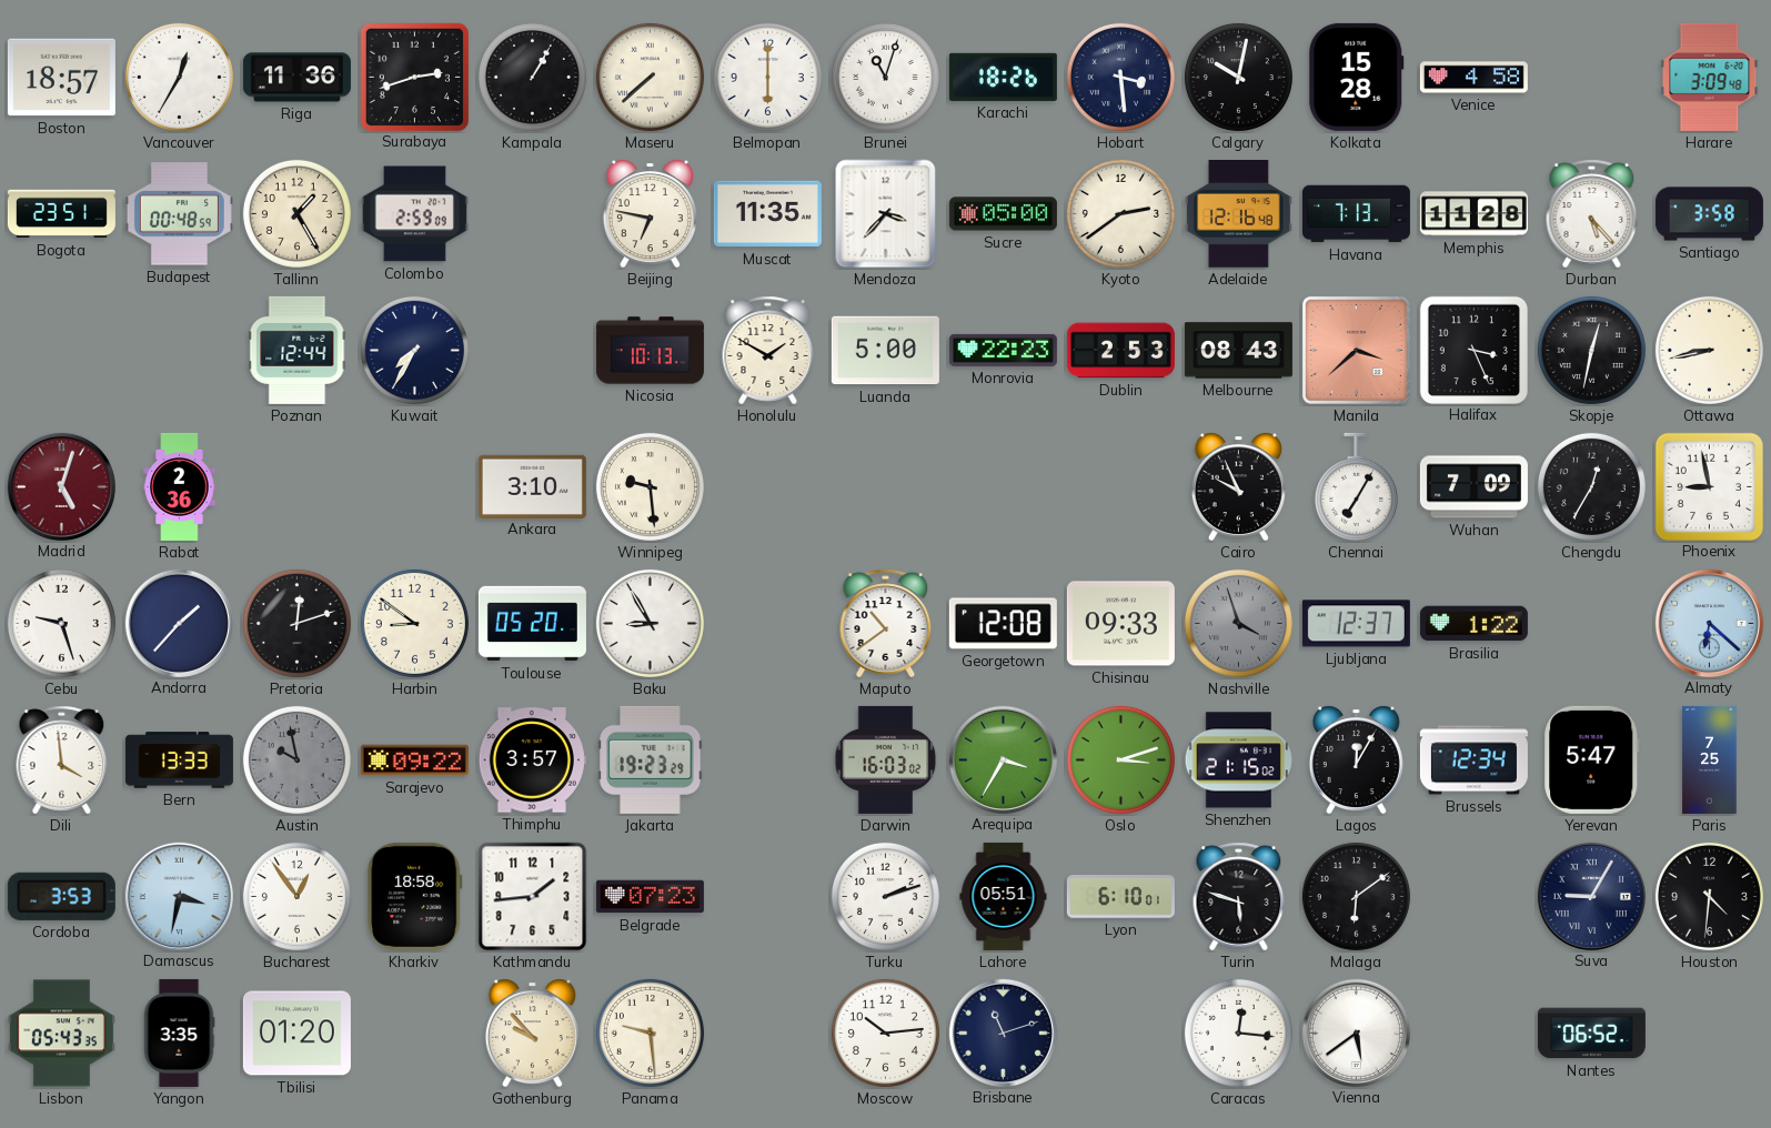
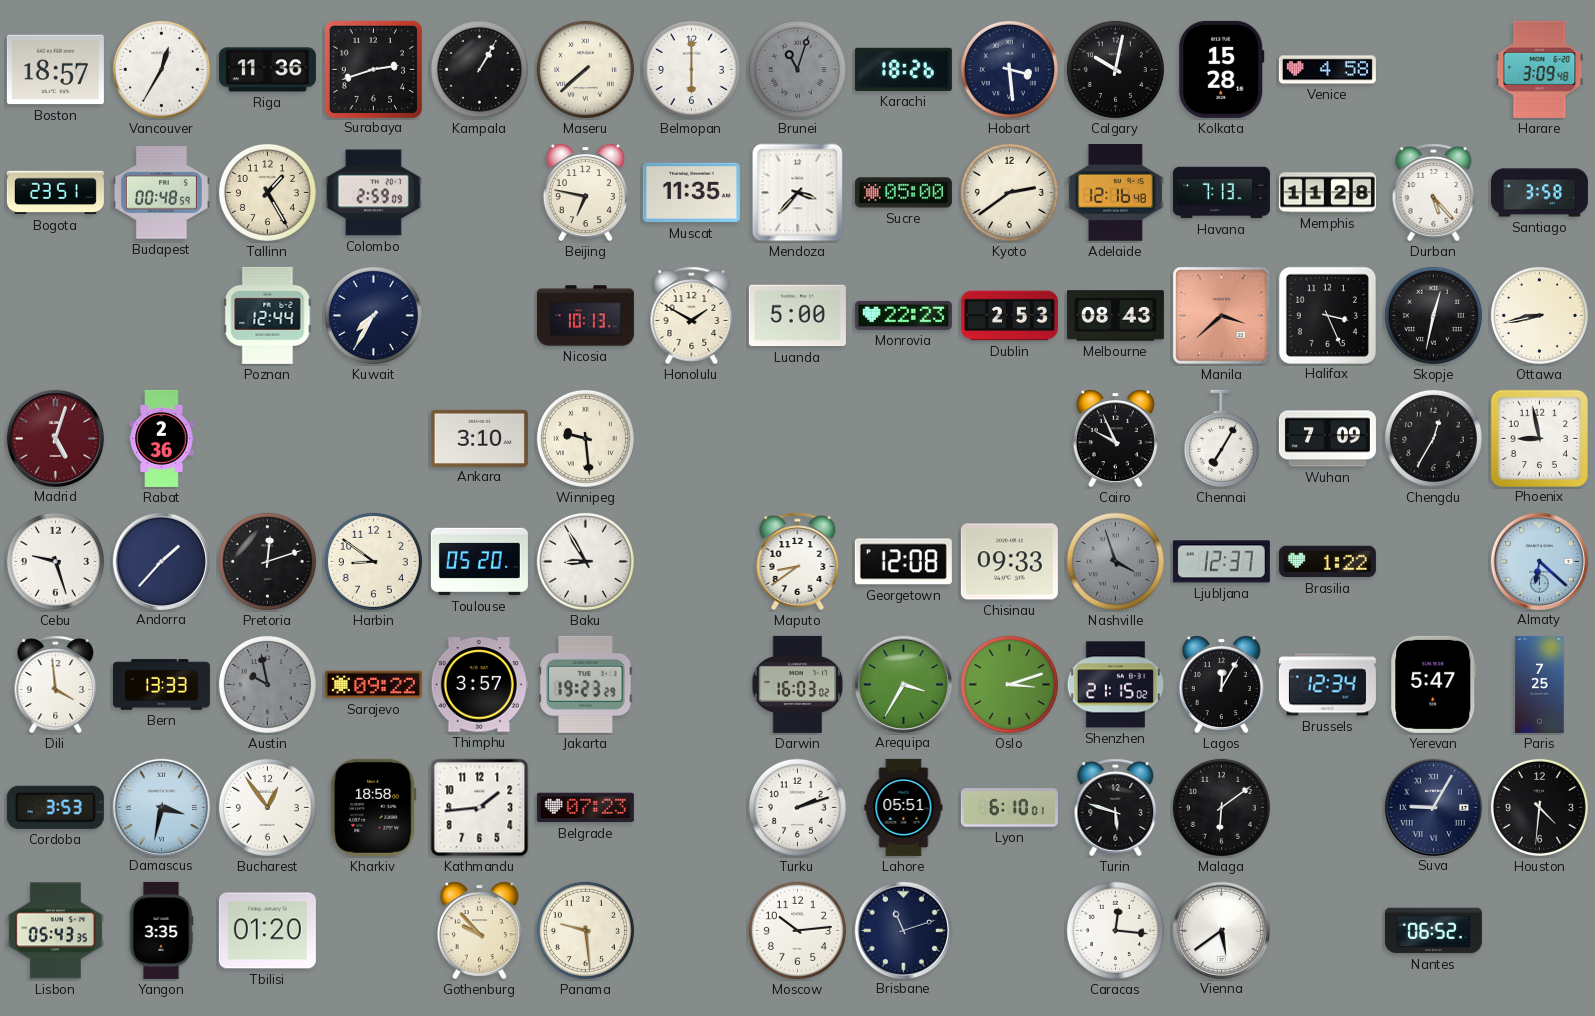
Brunei dial: white -> grey (797, 69)
Maputo: 10:39 -> 8:39 (798, 562)
